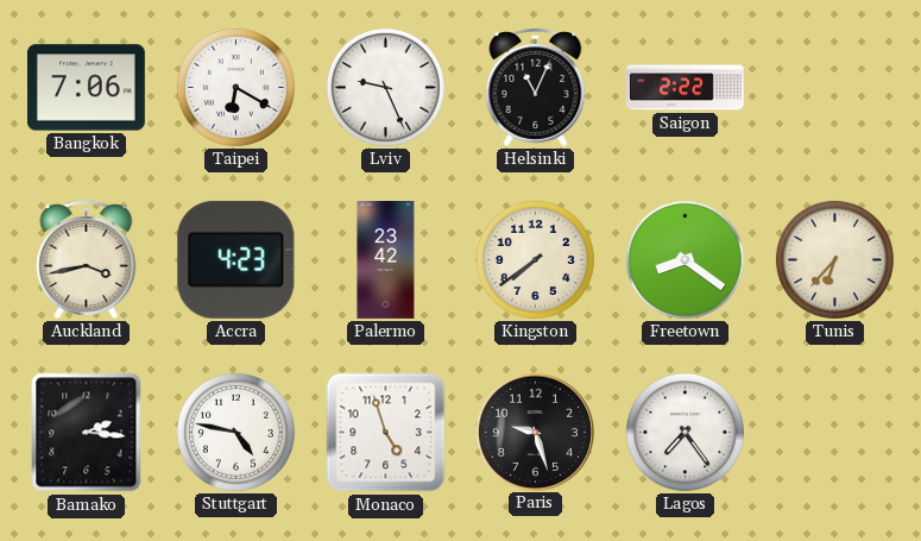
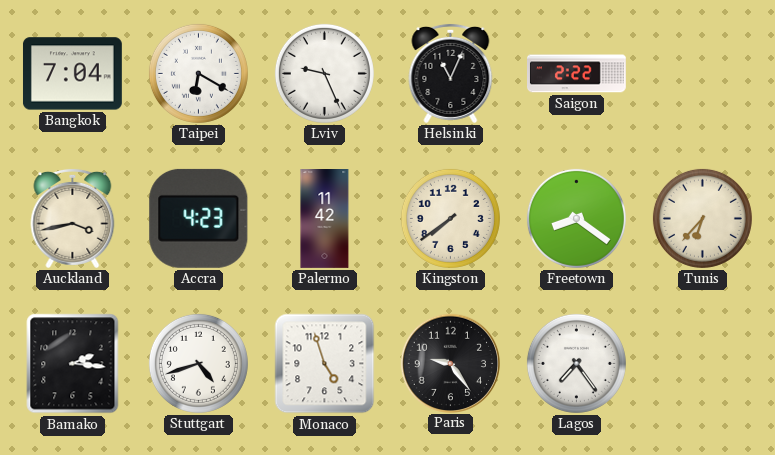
Bangkok: 7:06 -> 7:04 (72, 74)
Palermo: 23:42 -> 11:42 (325, 219)
Stuttgart: 4:47 -> 4:42 (198, 363)
Paris: 9:27 -> 9:24 (450, 363)
